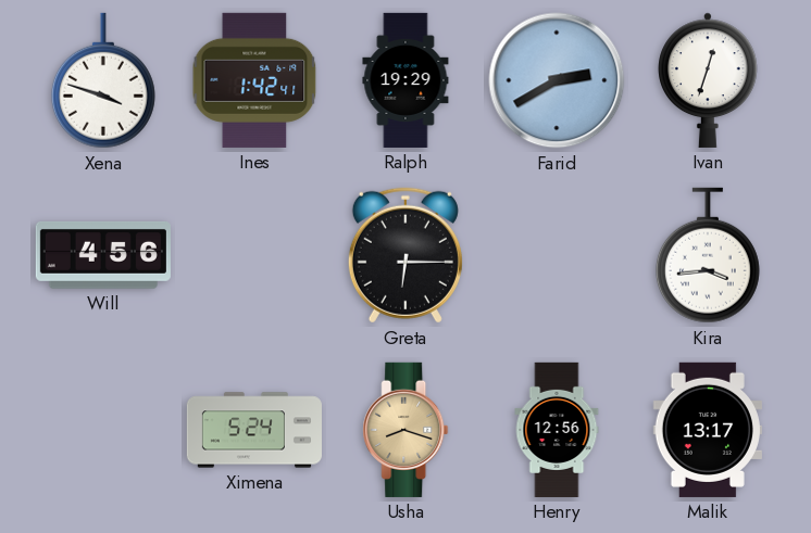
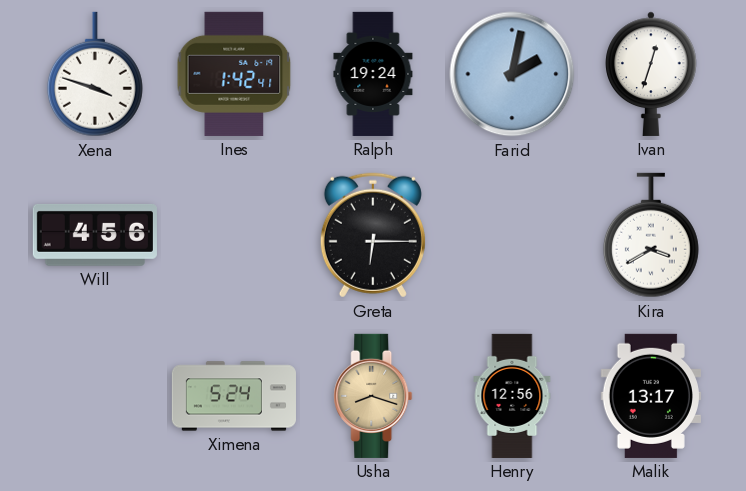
Ralph: 19:29 -> 19:24 (373, 74)
Farid: 2:40 -> 2:02 (512, 74)
Kira: 3:44 -> 3:40 (651, 235)
